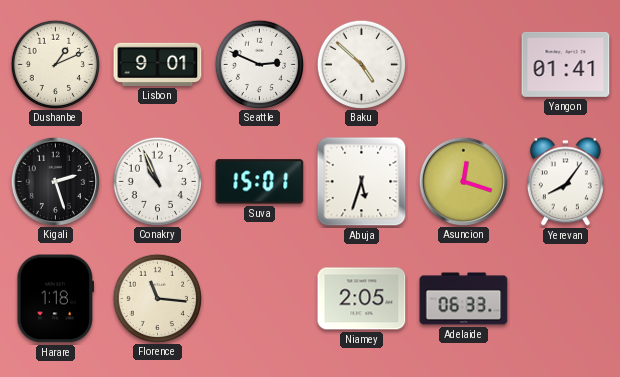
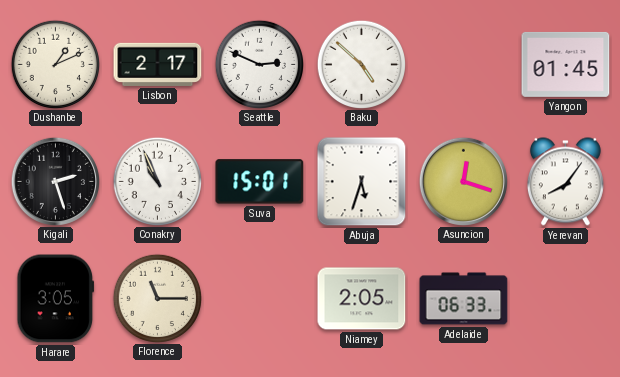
Lisbon: 9:01 -> 2:17 (158, 64)
Yangon: 01:41 -> 01:45 (566, 64)
Harare: 1:18 -> 3:05 (56, 299)
Florence: 11:16 -> 11:15 (157, 298)
